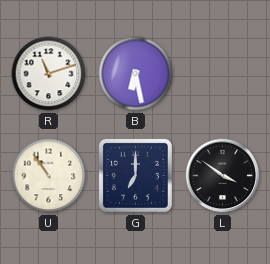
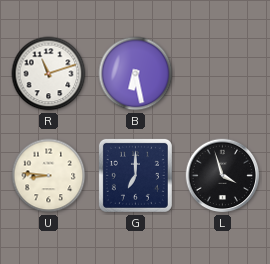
U: 10:54 -> 8:46 (49, 176)
L: 3:51 -> 3:57 (223, 176)
